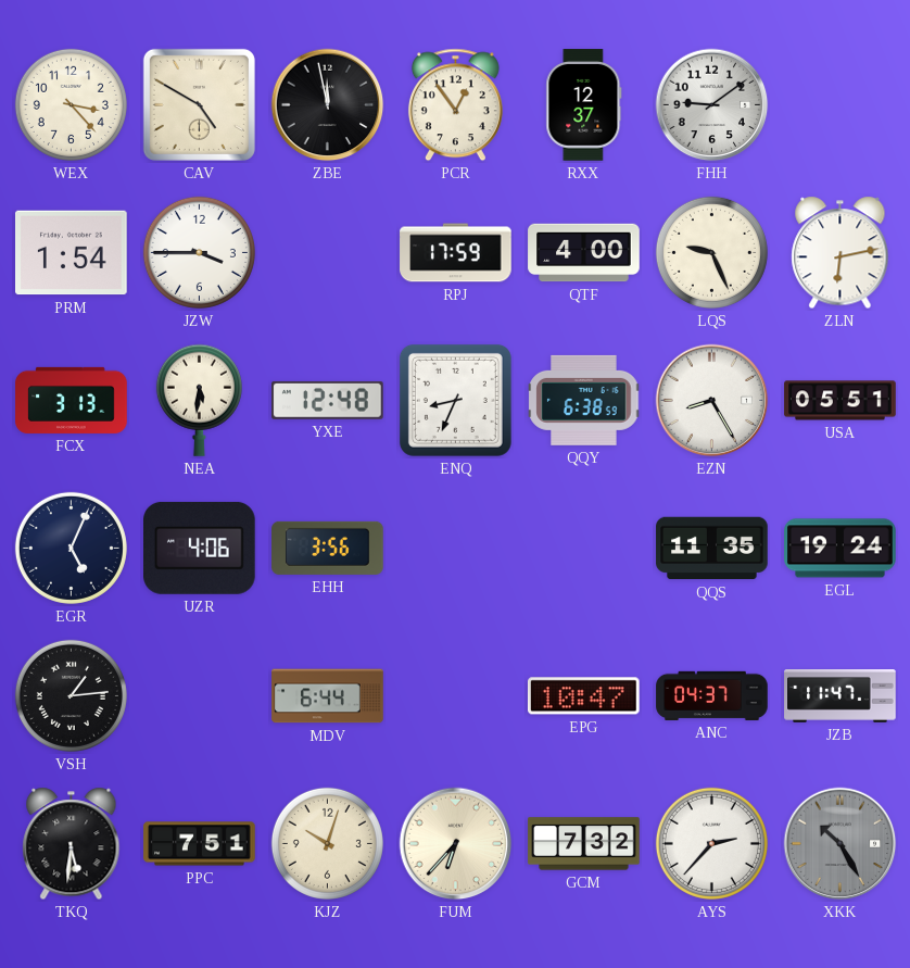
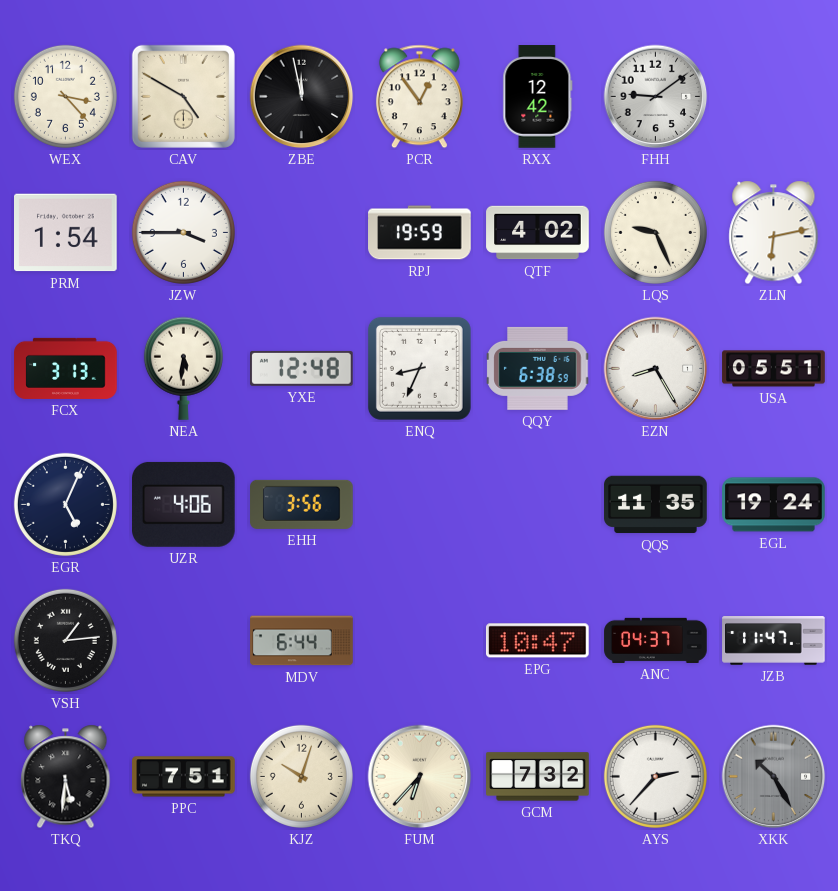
RXX: 12:37 -> 12:42 (538, 97)
RPJ: 17:59 -> 19:59 (420, 233)
QTF: 4:00 -> 4:02 (538, 233)
